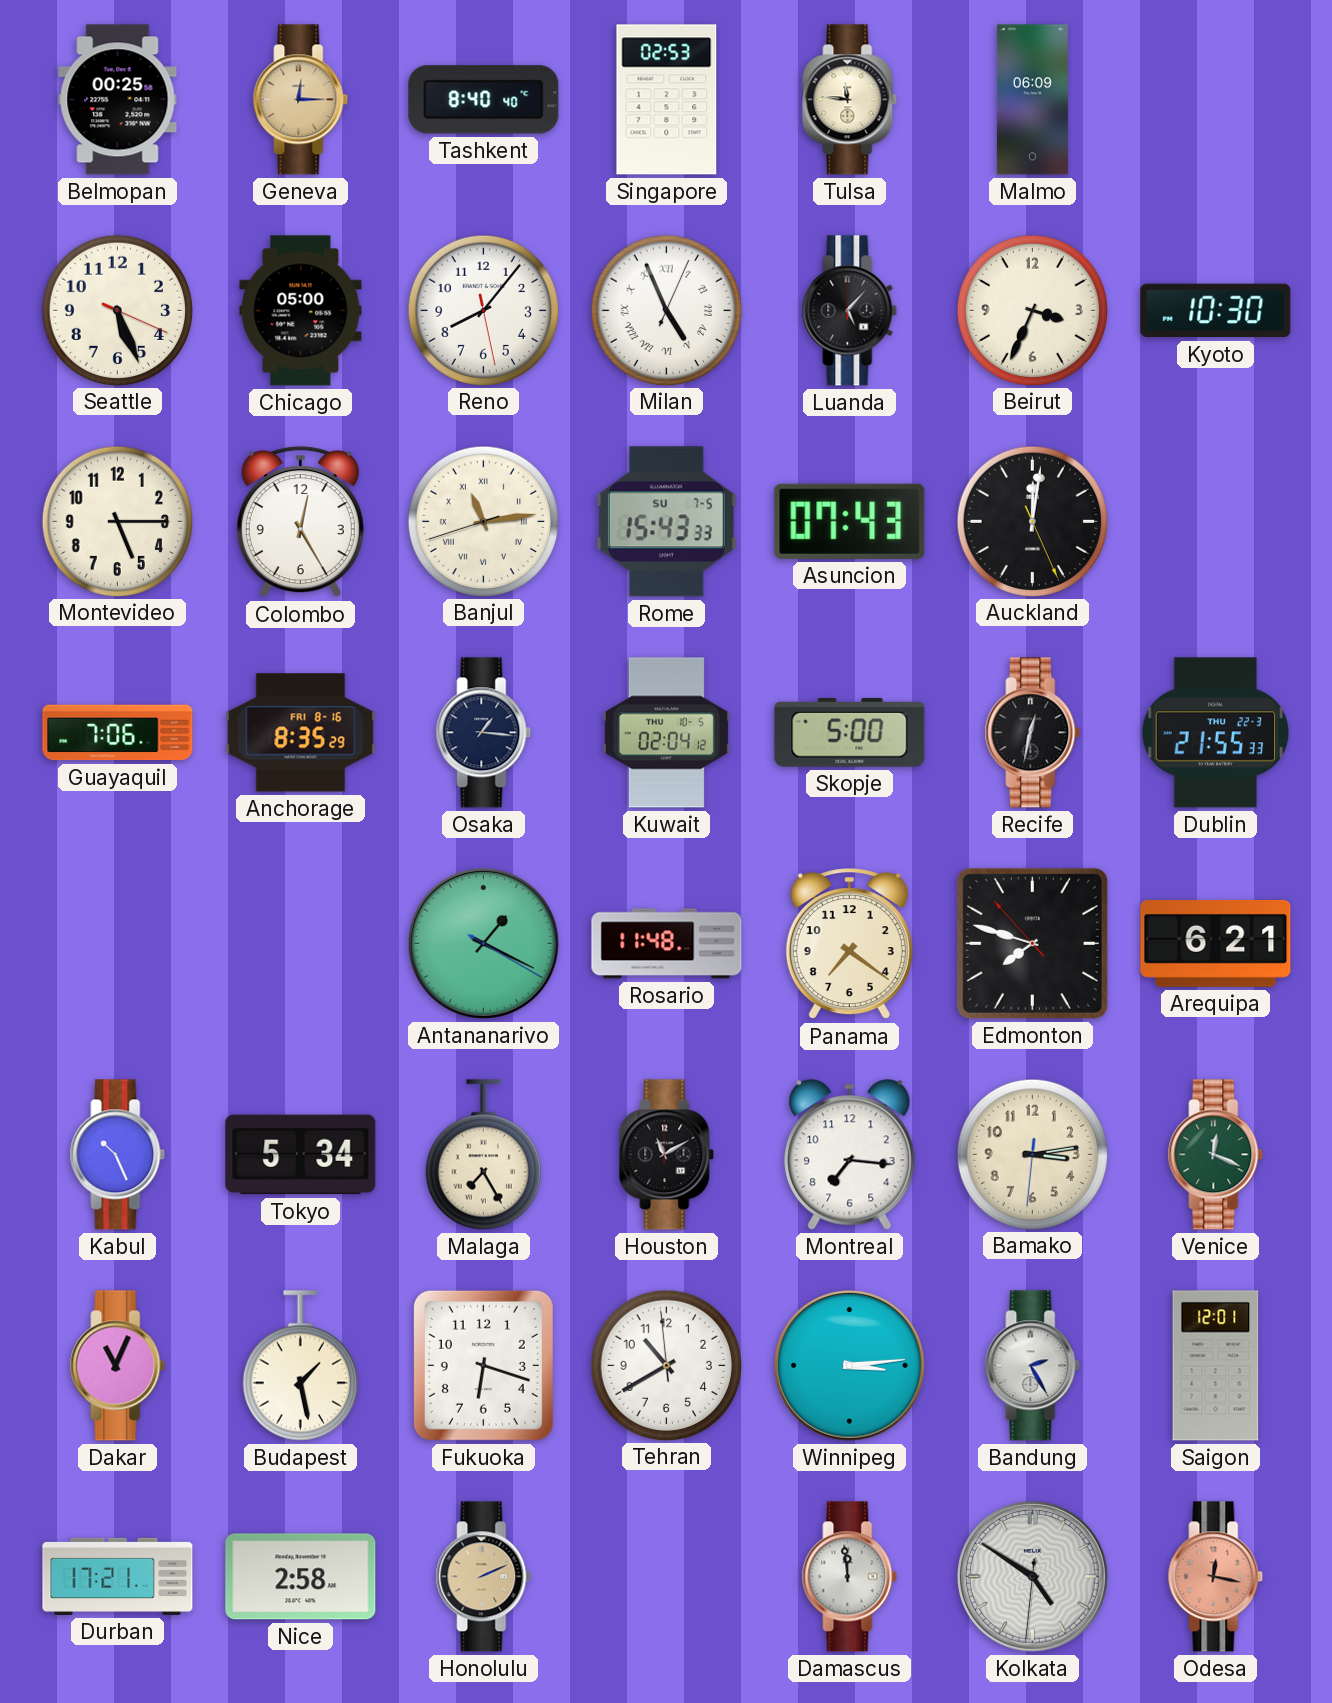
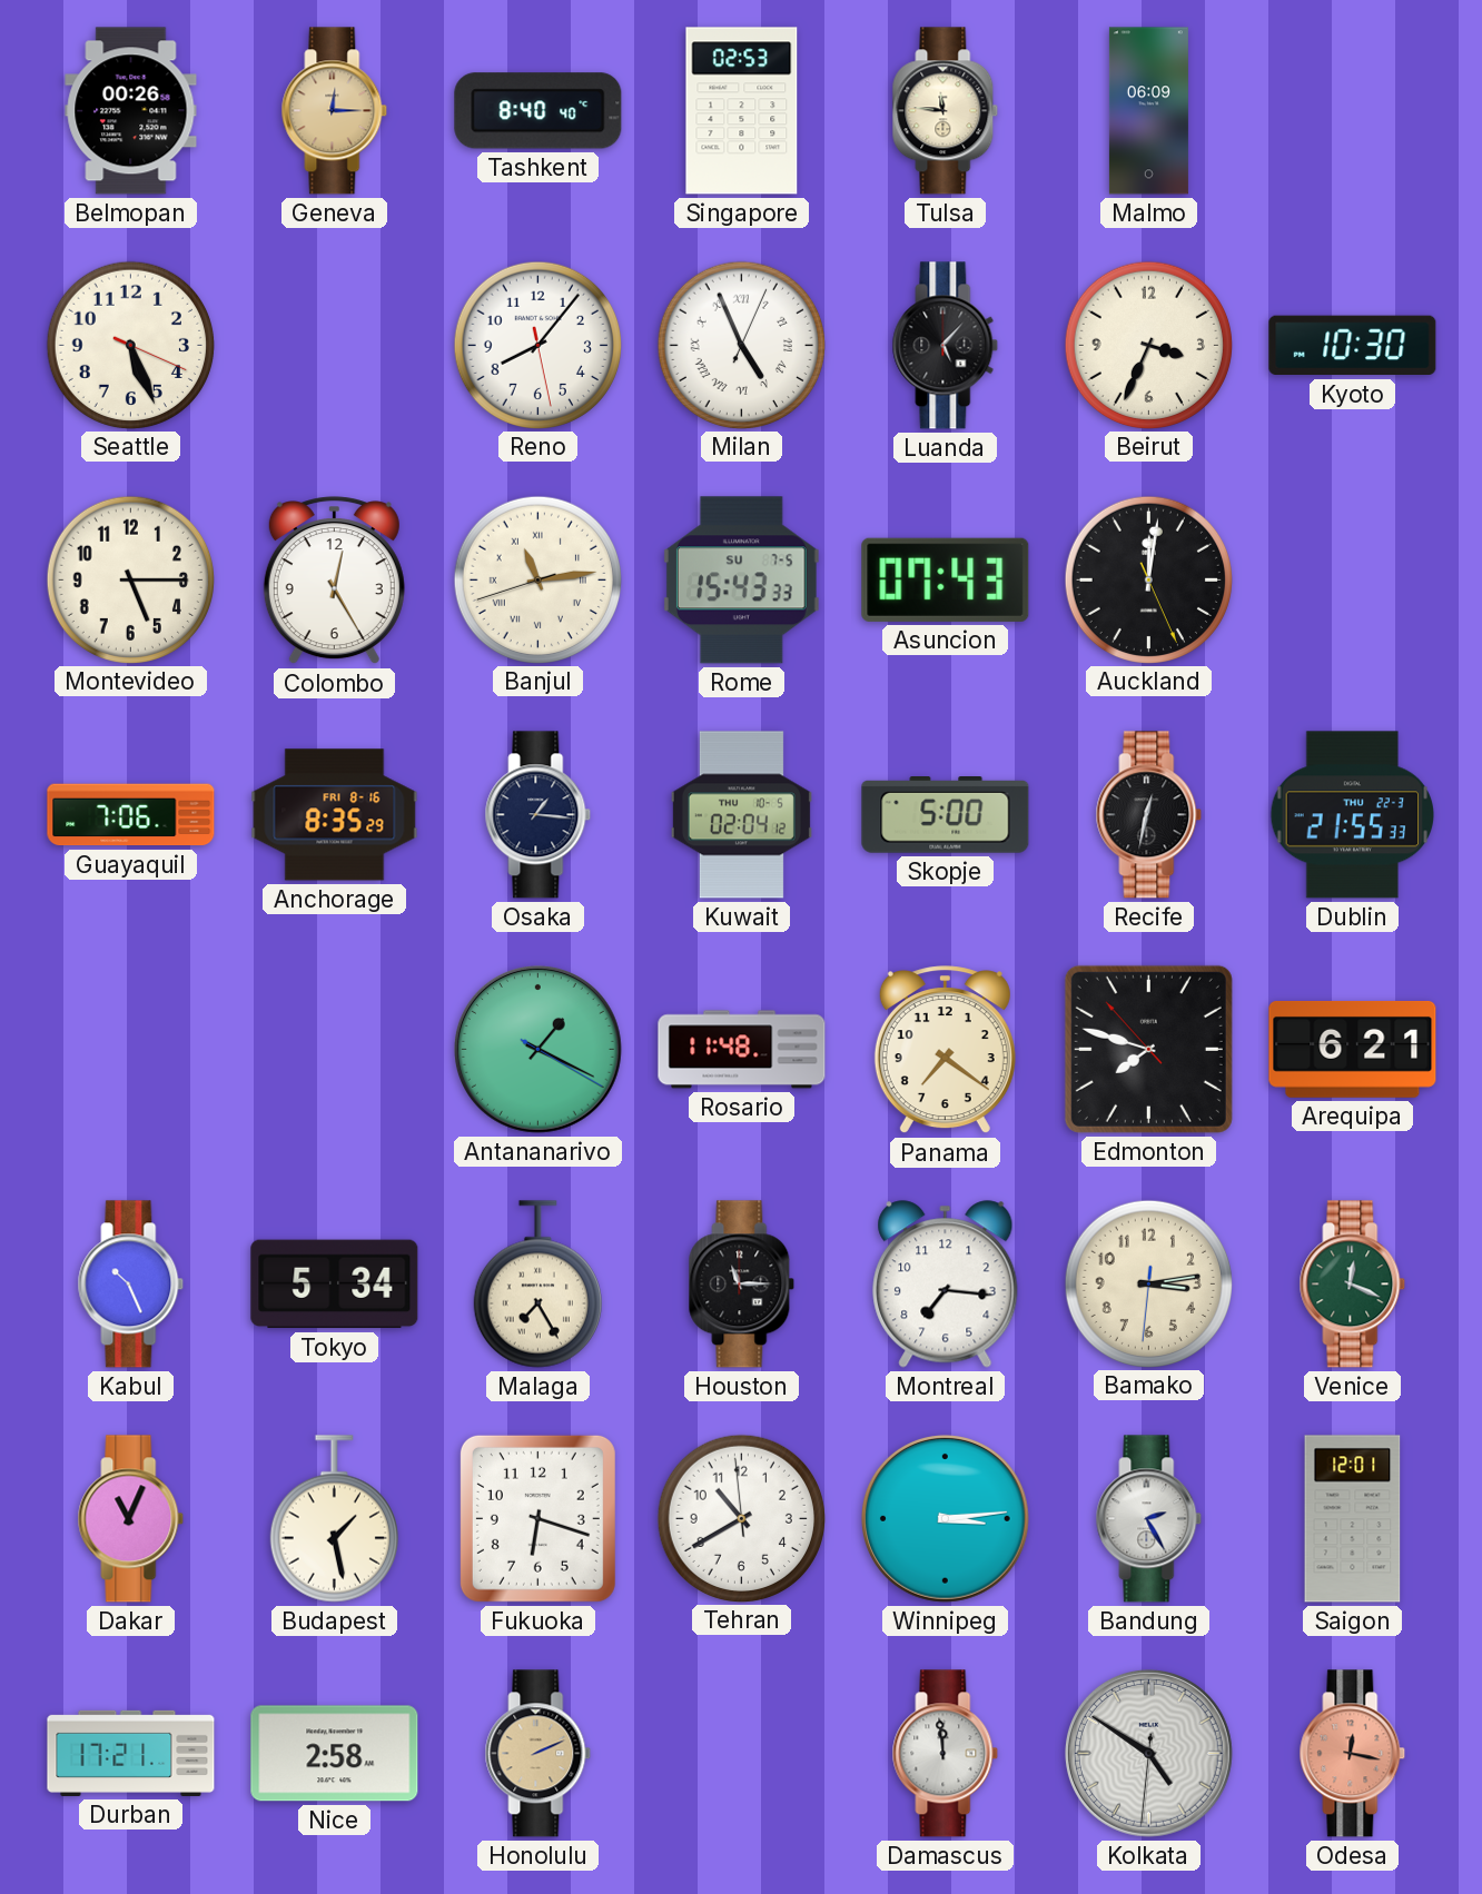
Belmopan: 00:25 -> 00:26 (131, 111)
Chicago: 05:00 -> none (301, 311)
Houston: 11:10 -> 11:15 (742, 1285)
